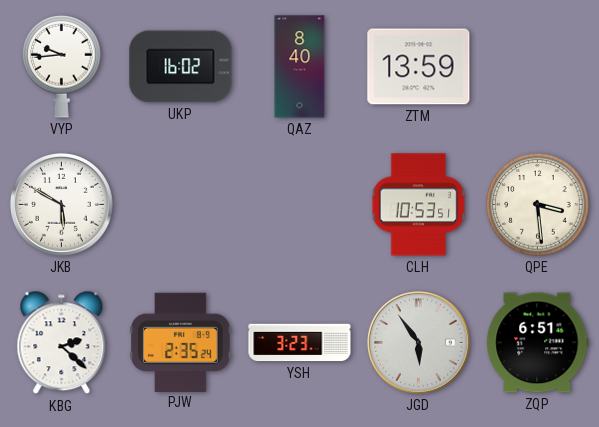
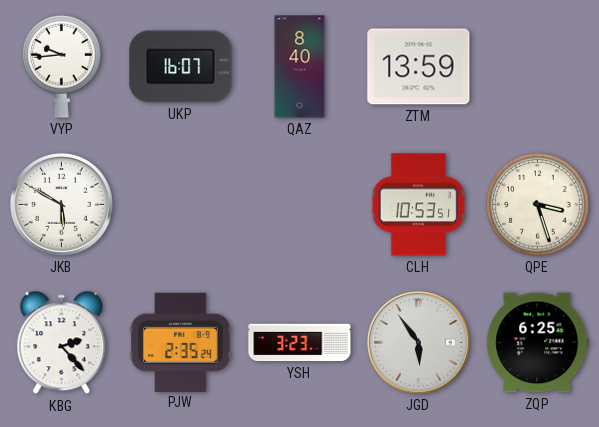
UKP: 16:02 -> 16:07 (181, 67)
QPE: 3:29 -> 3:27 (538, 205)
KBG: 2:22 -> 2:23 (62, 343)
ZQP: 6:51 -> 6:25 (538, 343)
